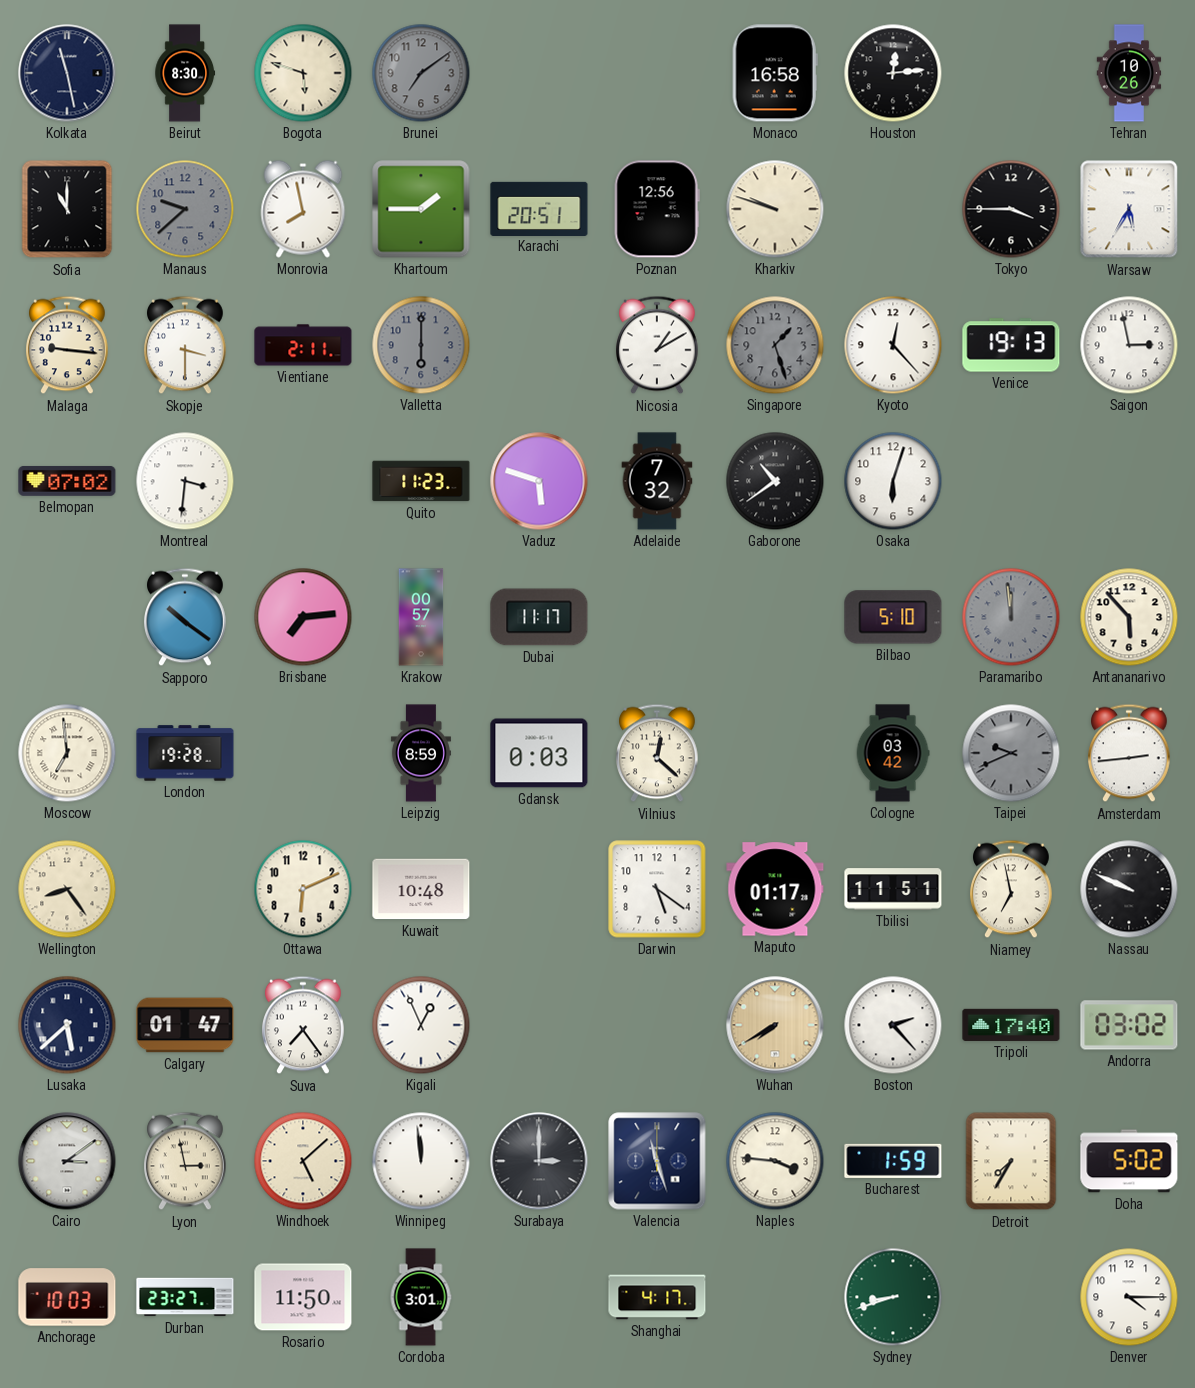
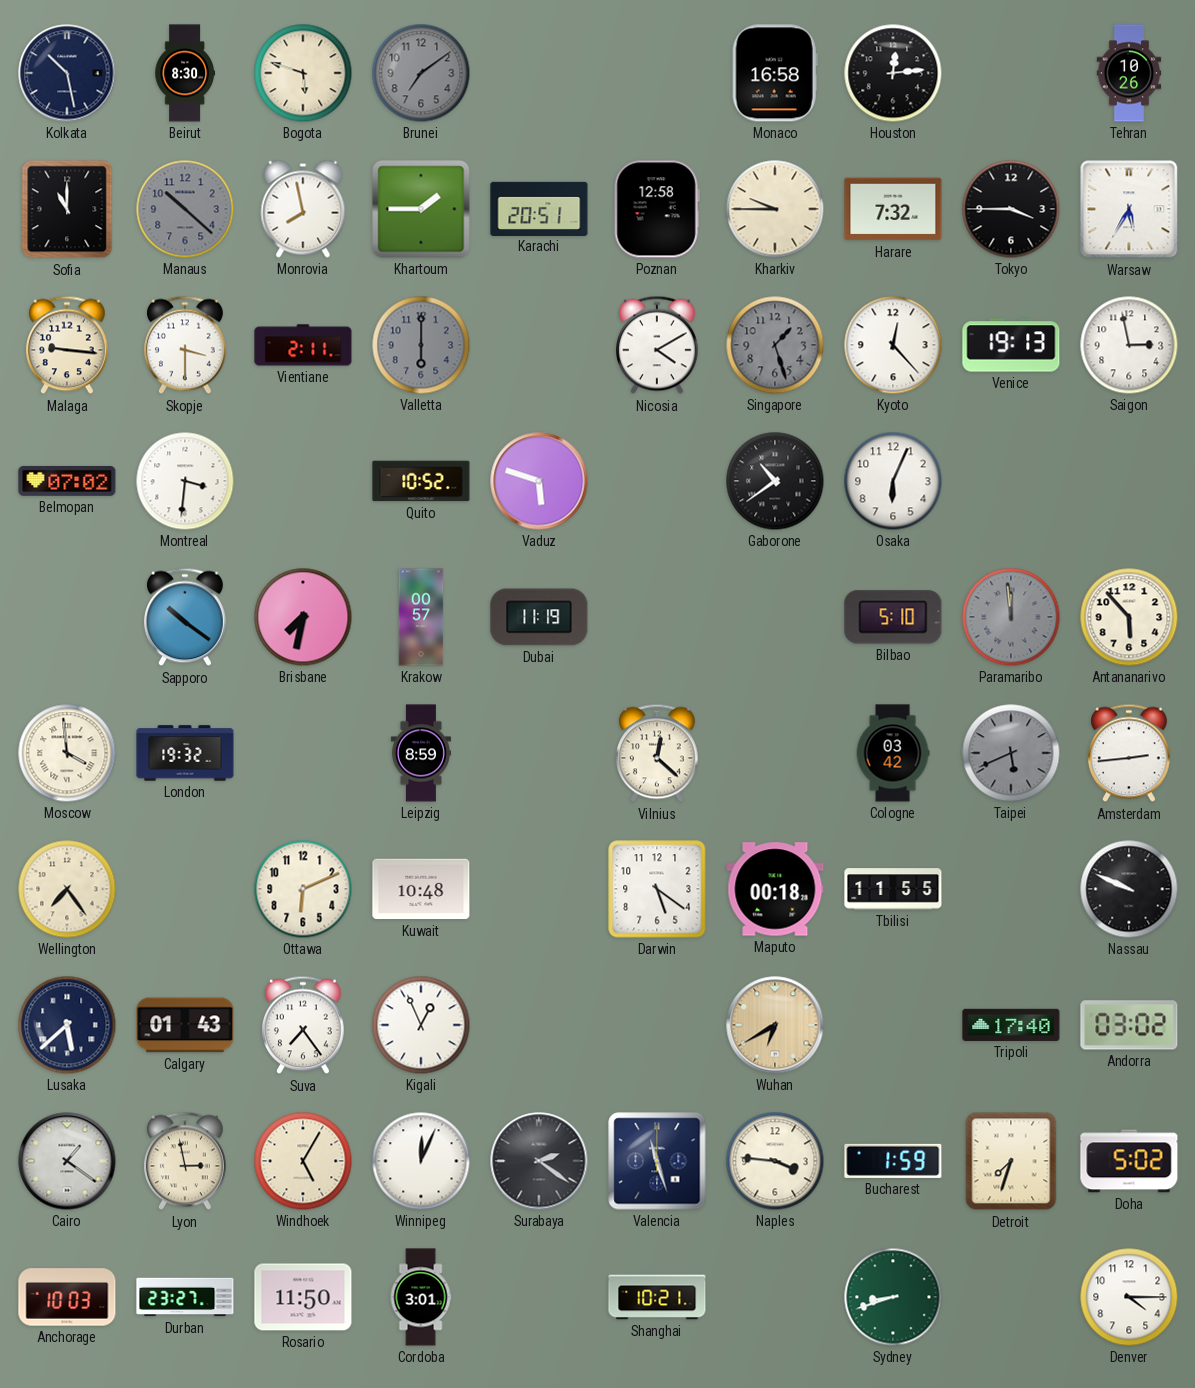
Kolkata: 11:28 -> 10:28 (67, 73)
Manaus: 9:38 -> 10:22 (185, 209)
Poznan: 12:56 -> 12:58 (657, 209)
Kharkiv: 9:48 -> 9:45 (775, 209)
Harare: none -> 7:32 (893, 209)
Nicosia: 1:10 -> 4:10 (658, 345)
Quito: 11:23 -> 10:52 (421, 481)
Adelaide: 7:32 -> none (657, 481)
Osaka: 6:03 -> 6:04 (893, 481)
Brisbane: 7:14 -> 7:32 (303, 617)
Dubai: 11:17 -> 11:19 (539, 617)
Moscow: 6:59 -> 3:59 (67, 753)
London: 19:28 -> 19:32 (185, 753)
Gdansk: 0:03 -> none (539, 753)
Taipei: 9:41 -> 5:41 (1011, 753)
Wellington: 8:24 -> 7:24 (67, 889)
Maputo: 01:17 -> 00:18 (775, 889)
Tbilisi: 11:51 -> 11:55 (893, 889)
Niamey: 6:58 -> none (1012, 889)
Calgary: 01:47 -> 01:43 (185, 1025)
Wuhan: 7:40 -> 6:40 (775, 1025)
Boston: 2:23 -> none (893, 1025)
Cairo: 3:09 -> 1:21 (67, 1161)
Windhoek: 5:08 -> 5:05 (303, 1161)
Winnipeg: 11:59 -> 12:04 (421, 1161)
Surabaya: 3:00 -> 2:21 (539, 1161)
Detroit: 7:35 -> 7:33 (1011, 1161)
Shanghai: 4:17 -> 10:21 (657, 1297)
